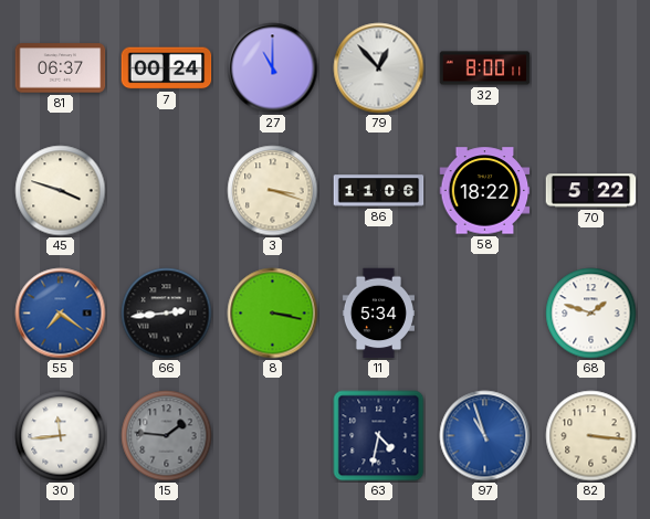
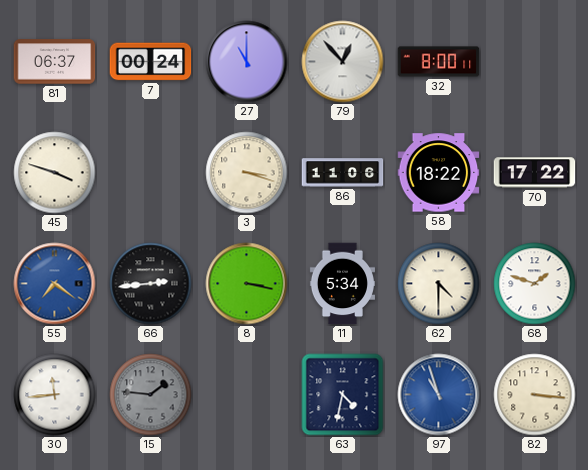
70: 5:22 -> 17:22 (535, 173)
62: none -> 4:30 (439, 284)
